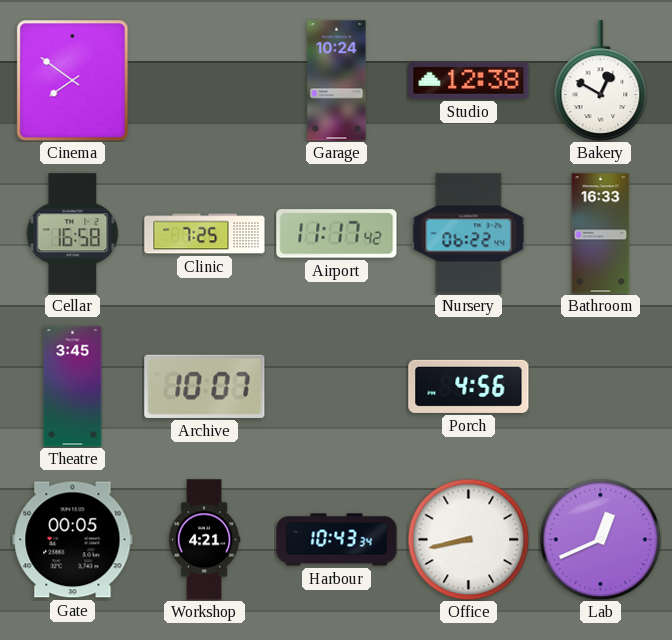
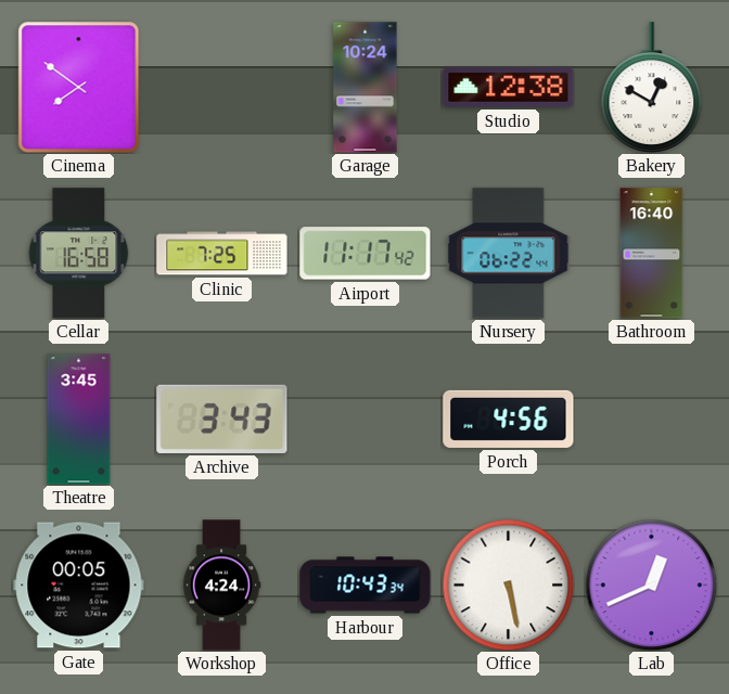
Bathroom: 16:33 -> 16:40 (652, 254)
Archive: 10:07 -> 3:43 (222, 419)
Workshop: 4:21 -> 4:24 (221, 586)
Office: 8:43 -> 5:28 (508, 584)
